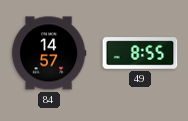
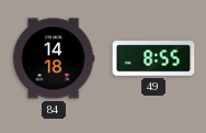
84: 14:57 -> 14:18 (54, 58)
